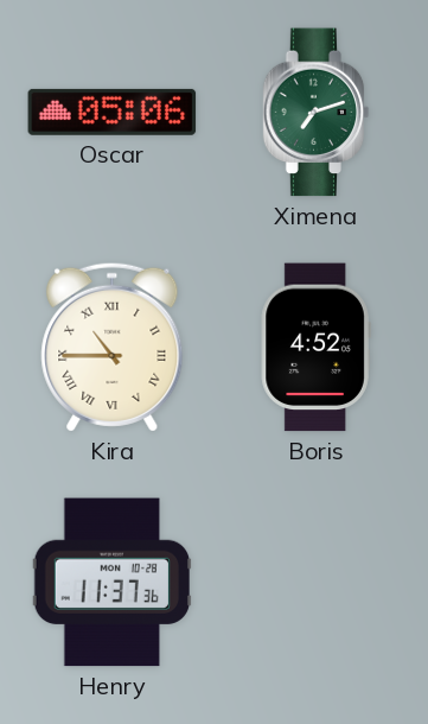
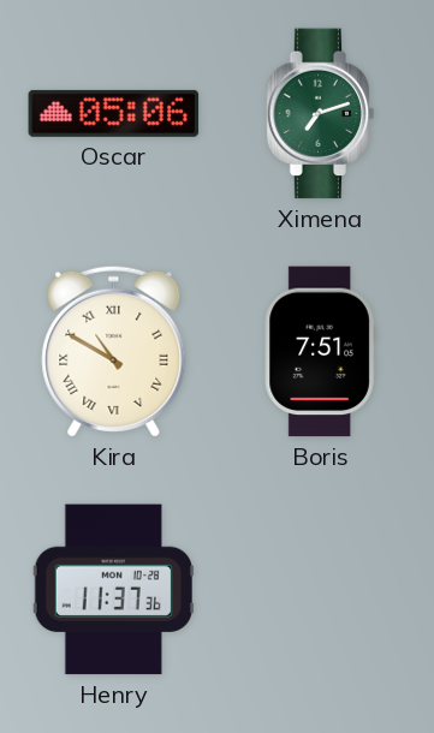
Kira: 10:45 -> 10:50 (114, 351)
Boris: 4:52 -> 7:51 (320, 352)
